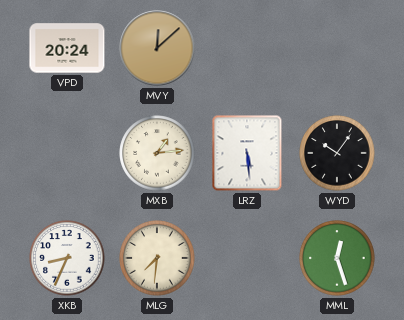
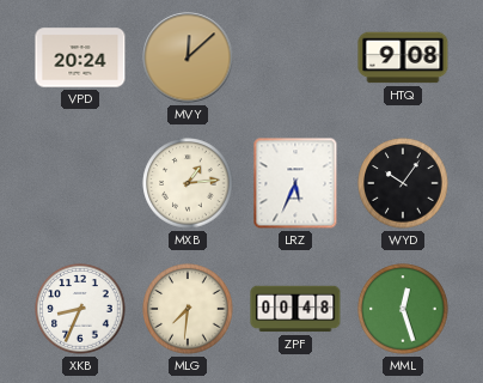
HTQ: none -> 9:08 (403, 57)
LRZ: 5:29 -> 5:34 (295, 183)
ZPF: none -> 00:48 (295, 309)
